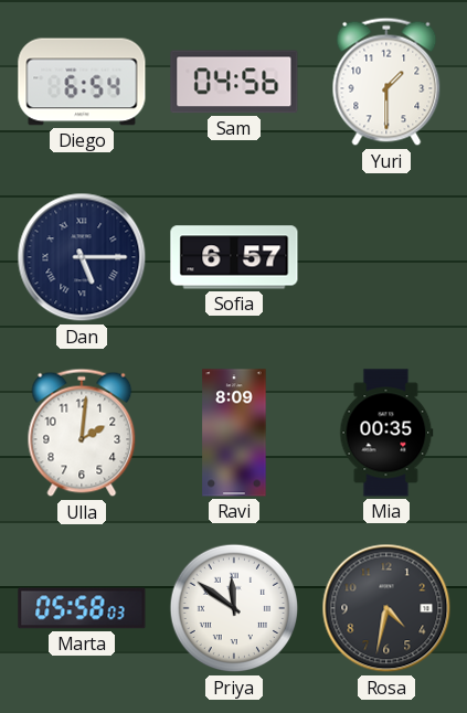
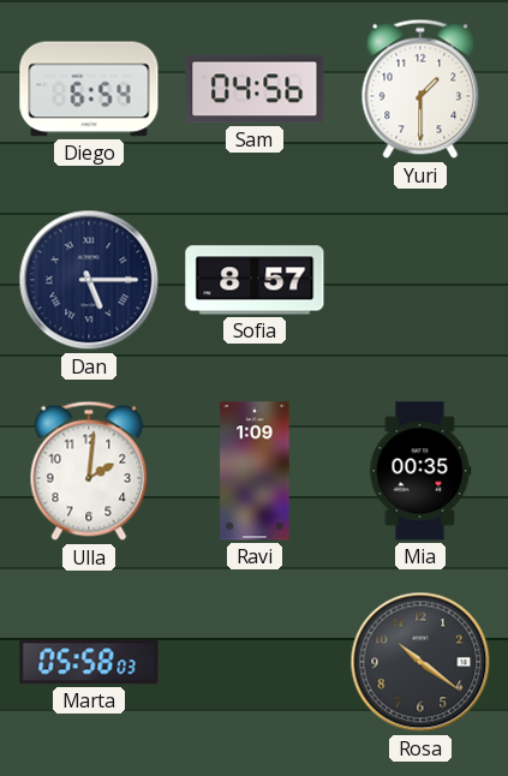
Sofia: 6:57 -> 8:57 (255, 280)
Ravi: 8:09 -> 1:09 (255, 471)
Priya: 11:51 -> none (234, 608)
Rosa: 4:32 -> 10:21 (420, 662)
